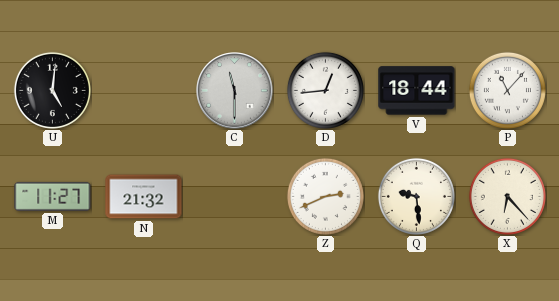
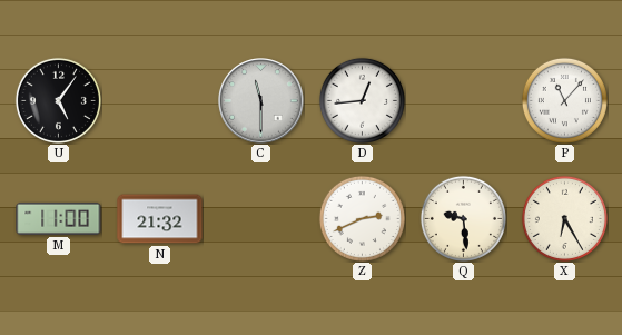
U: 5:01 -> 5:06 (58, 100)
V: 18:44 -> none (417, 91)
M: 11:27 -> 11:00 (59, 218)
X: 6:23 -> 6:25 (564, 218)
